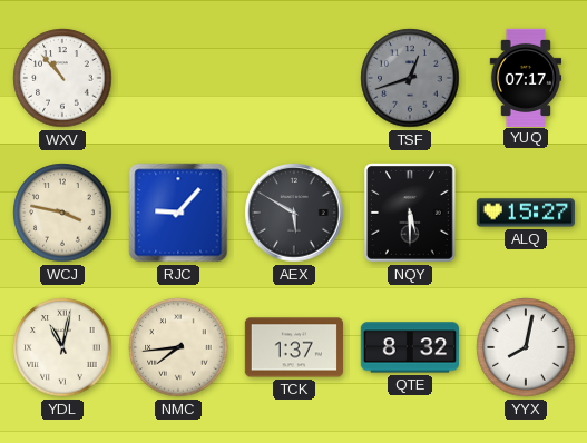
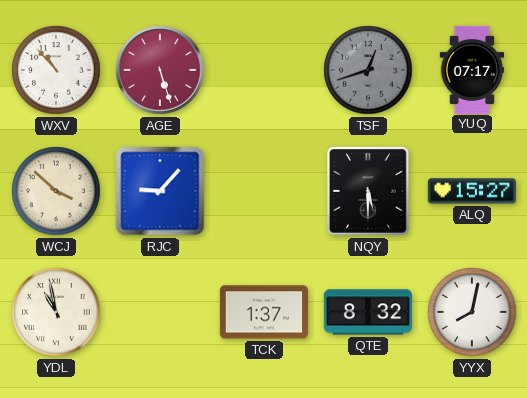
AGE: none -> 5:27 (160, 70)
WCJ: 3:47 -> 3:52 (56, 191)
AEX: 5:50 -> none (294, 213)
YDL: 11:02 -> 10:58 (56, 312)
NMC: 7:44 -> none (178, 347)
